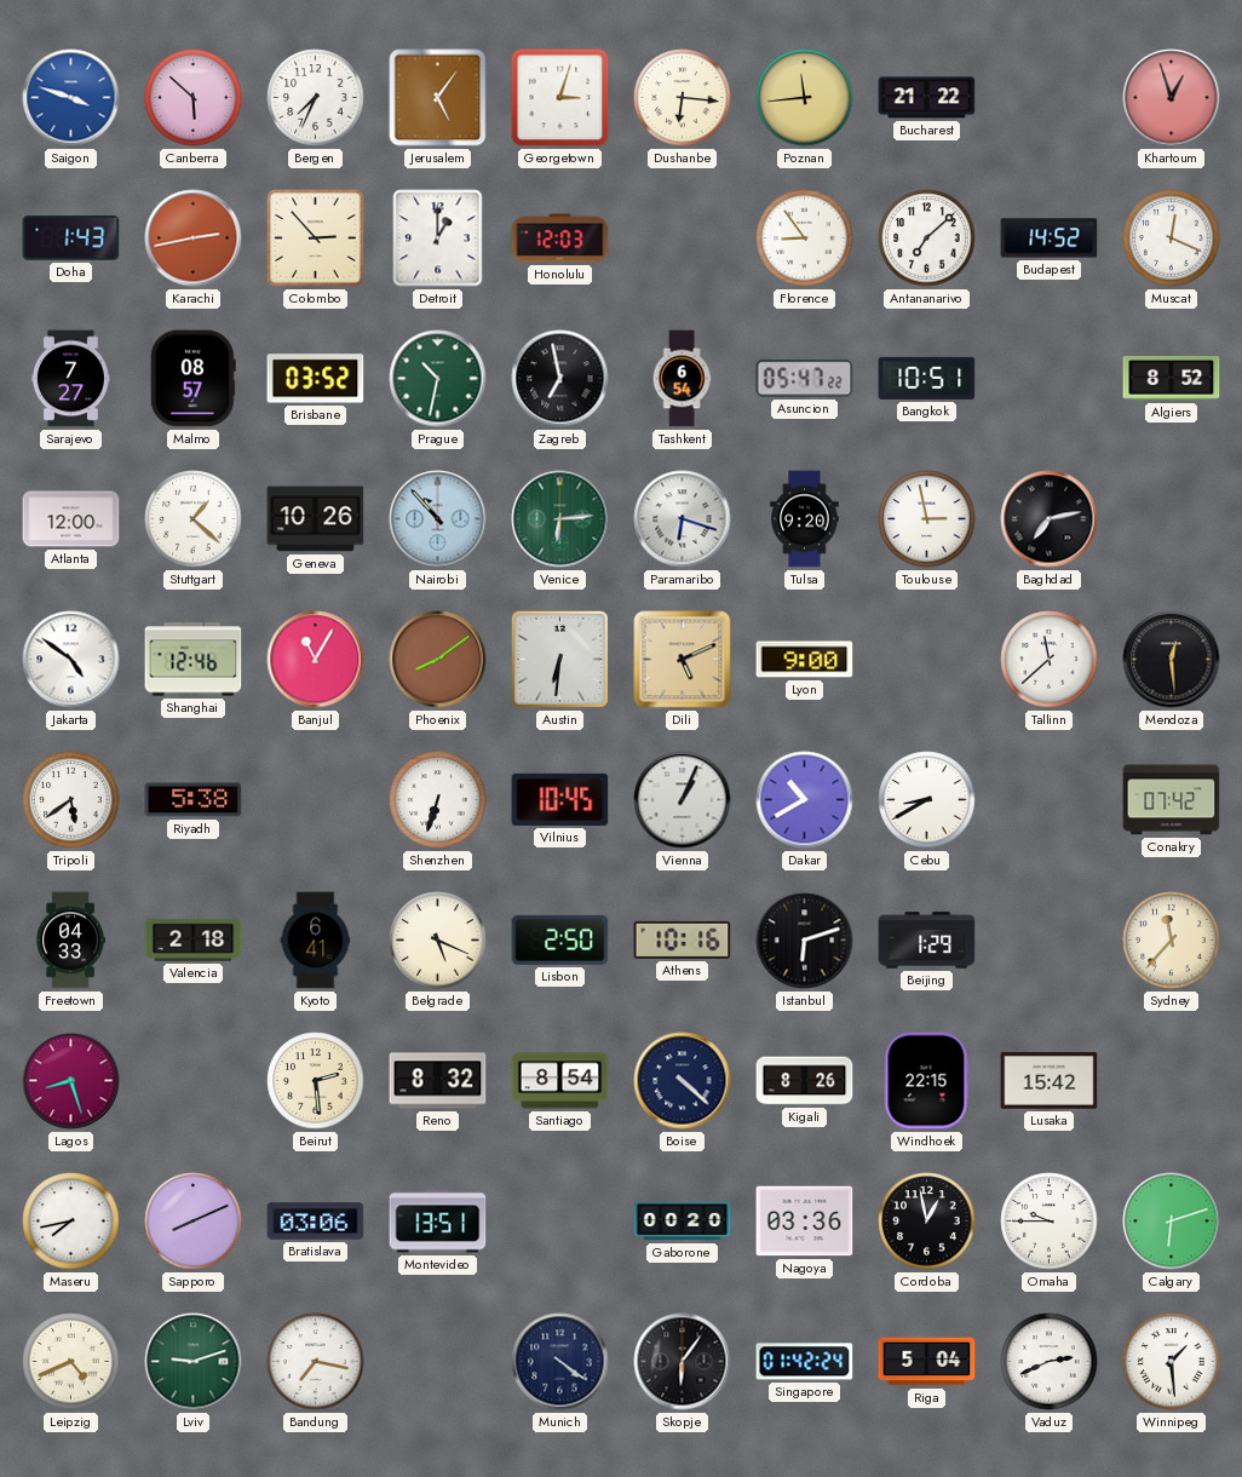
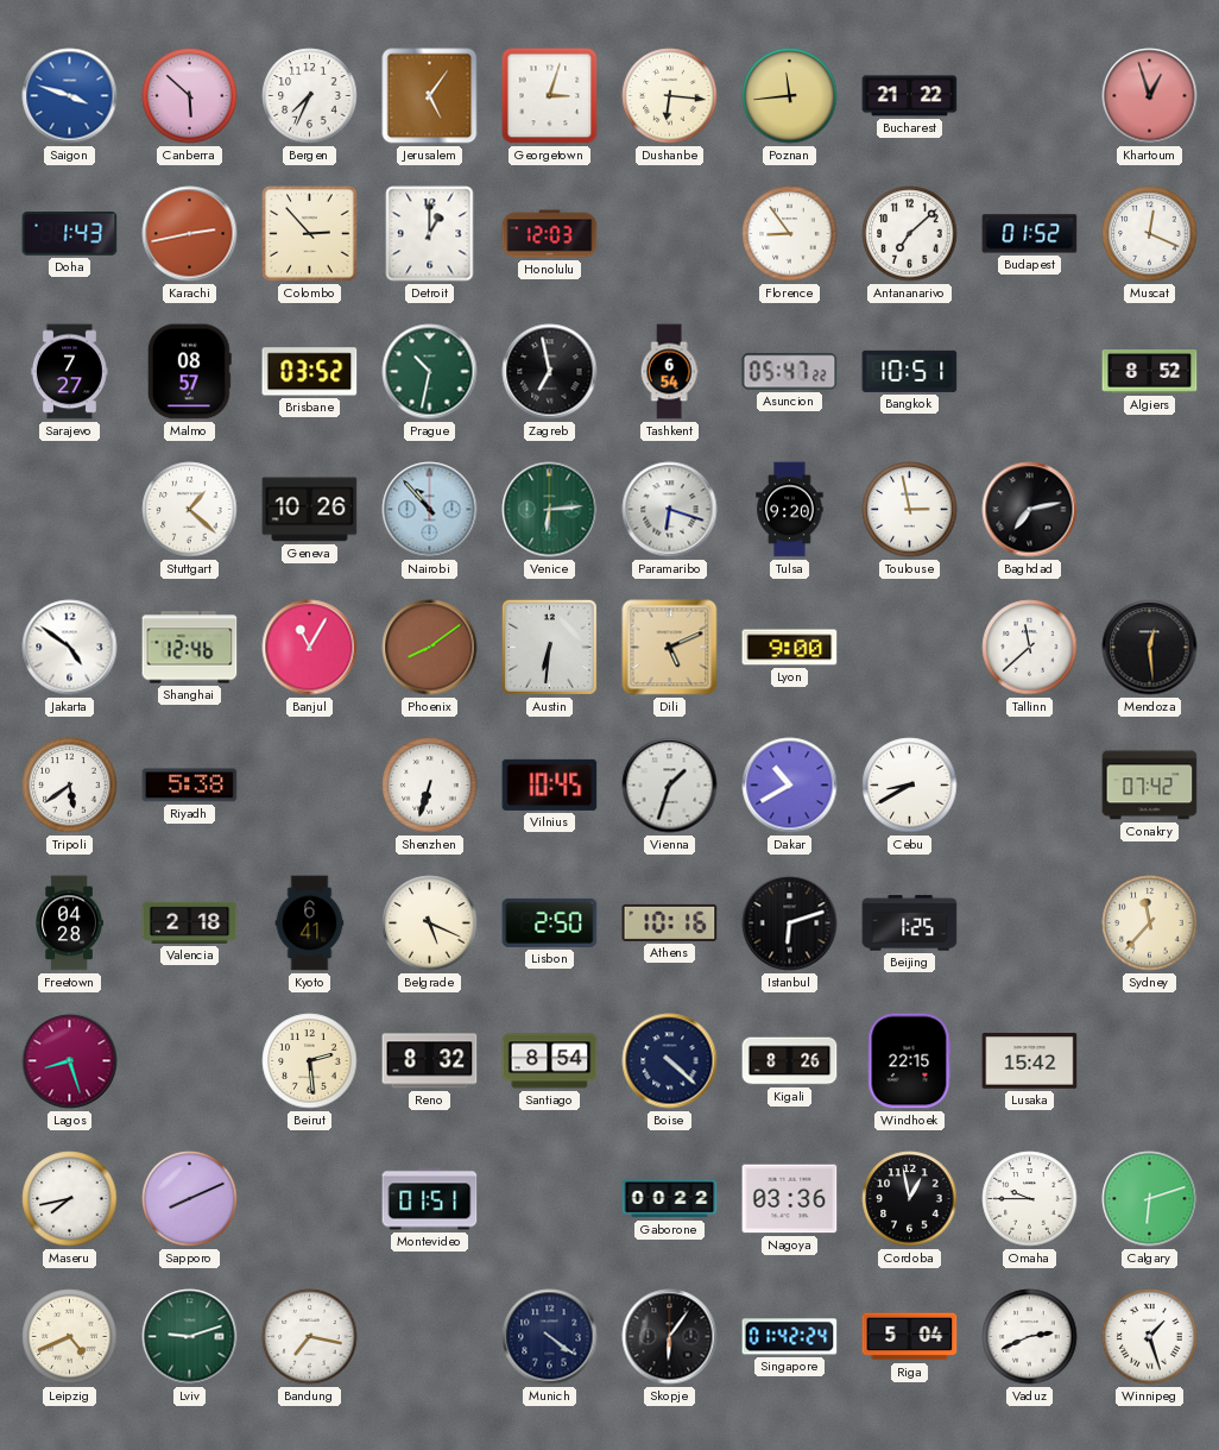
Budapest: 14:52 -> 01:52 (1030, 234)
Atlanta: 12:00 -> none (71, 519)
Vienna: 1:04 -> 1:33 (670, 786)
Freetown: 04:33 -> 04:28 (69, 923)
Beijing: 1:29 -> 1:25 (910, 923)
Bratislava: 03:06 -> none (316, 1222)
Montevideo: 13:51 -> 01:51 (430, 1199)
Gaborone: 00:20 -> 00:22 (670, 1199)
Winnipeg: 1:29 -> 1:27 (1150, 1337)
